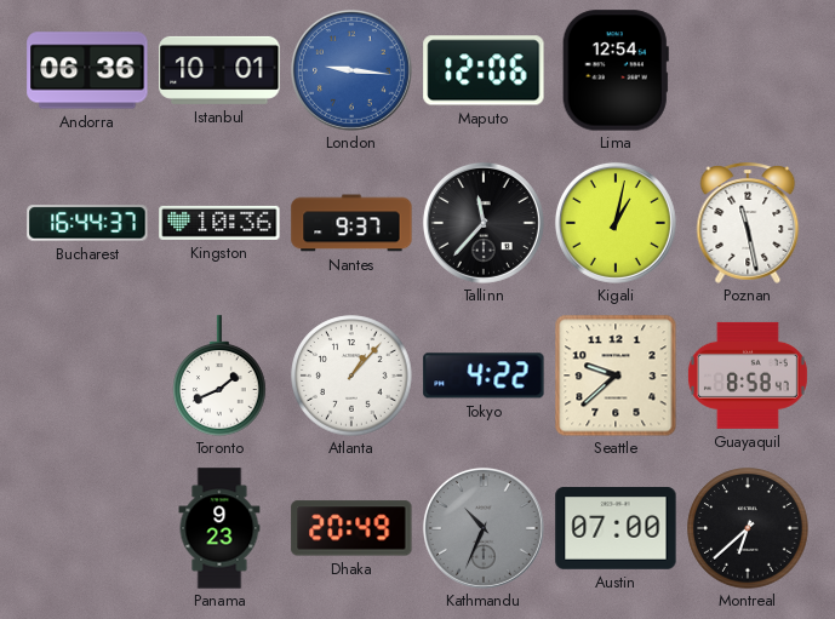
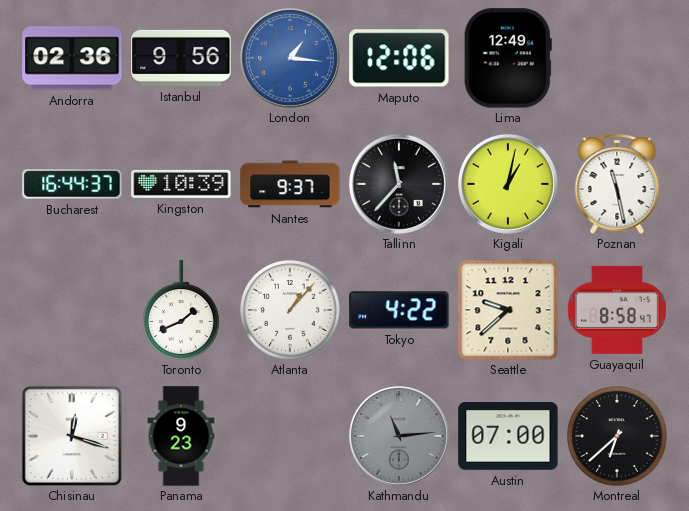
Andorra: 06:36 -> 02:36 (72, 58)
Istanbul: 10:01 -> 9:56 (181, 58)
London: 9:16 -> 1:16 (290, 58)
Lima: 12:54 -> 12:49 (508, 58)
Kingston: 10:36 -> 10:39 (181, 184)
Chisinau: none -> 12:18 (72, 436)
Dhaka: 20:49 -> none (351, 528)
Kathmandu: 10:34 -> 11:14 (399, 436)
